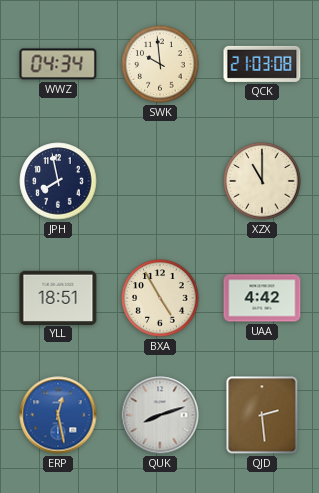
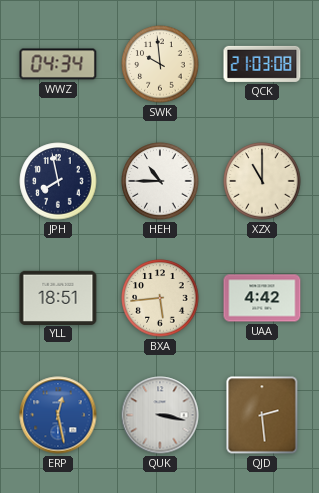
HEH: none -> 10:45 (160, 181)
BXA: 4:55 -> 5:44 (160, 298)
QUK: 8:12 -> 3:17 (160, 415)
